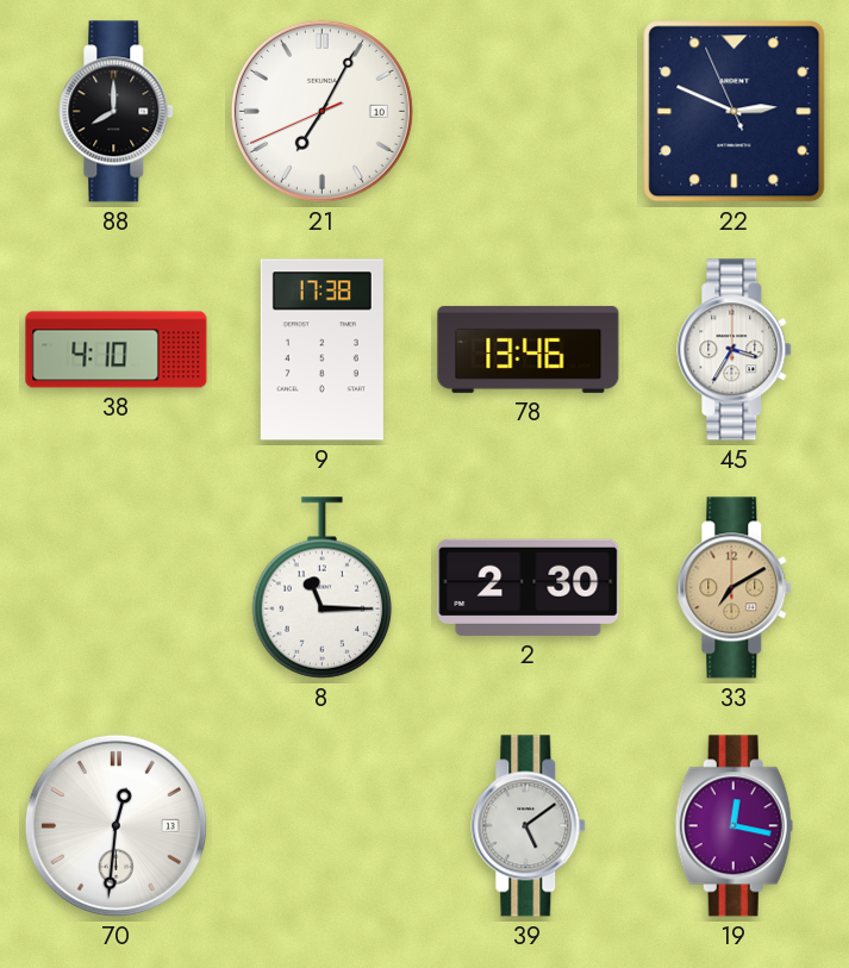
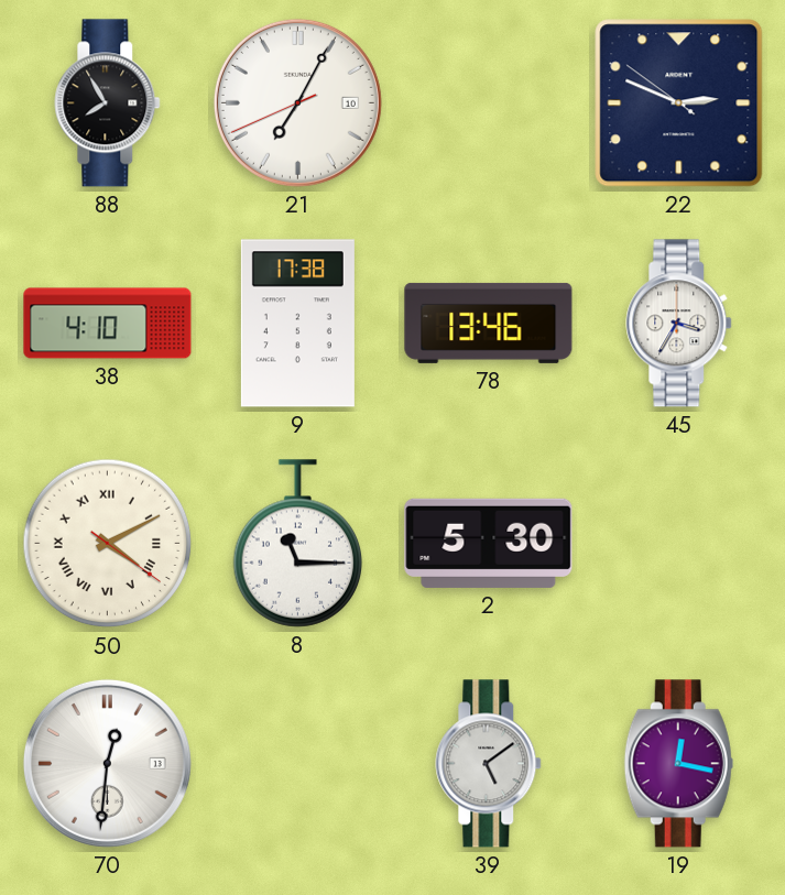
88: 8:00 -> 7:55 (108, 103)
22: 2:48:56 -> 2:48:51 (679, 103)
50: none -> 4:10 (108, 544)
2: 2:30 -> 5:30 (489, 543)
33: 7:10 -> none (735, 588)
